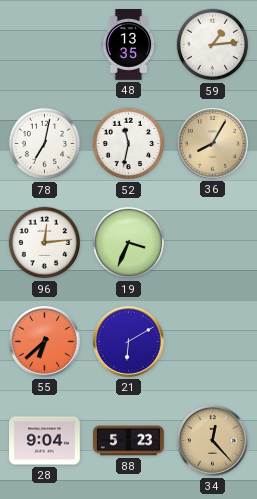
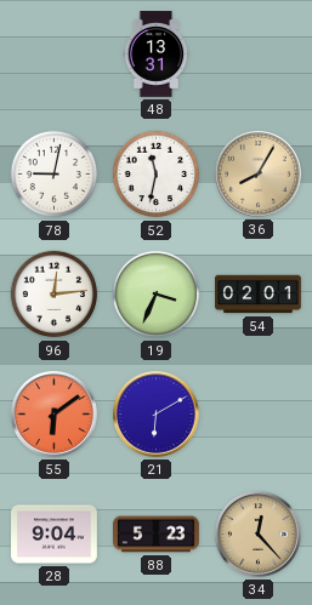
48: 13:35 -> 13:31 (157, 55)
59: 1:14 -> none (213, 45)
78: 7:02 -> 9:02 (55, 175)
54: none -> 02:01 (259, 295)
55: 6:38 -> 6:09 (55, 415)
